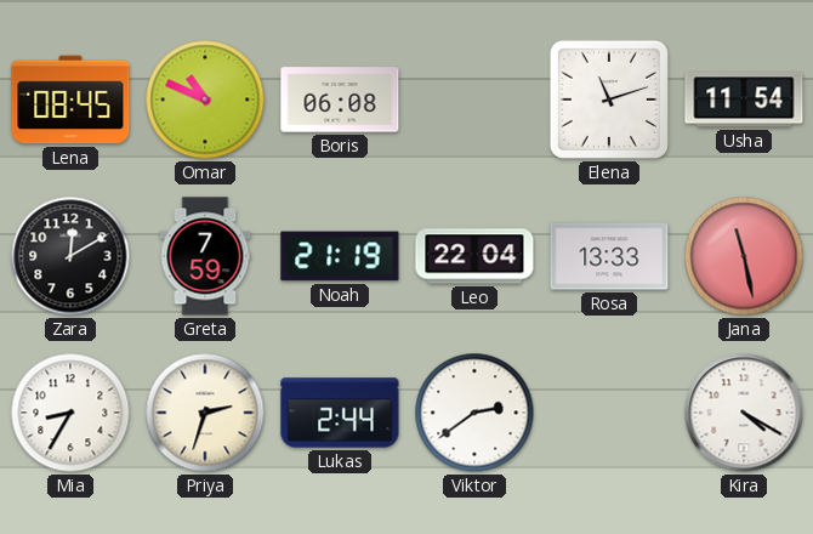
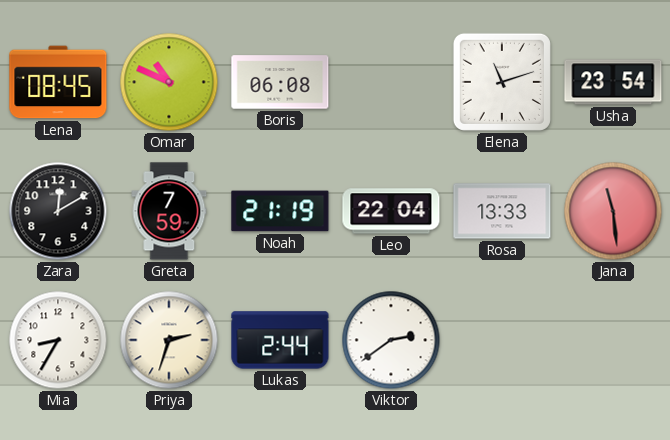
Usha: 11:54 -> 23:54 (613, 82)
Jana: 11:28 -> 11:29 (613, 211)
Kira: 4:20 -> none (744, 413)
